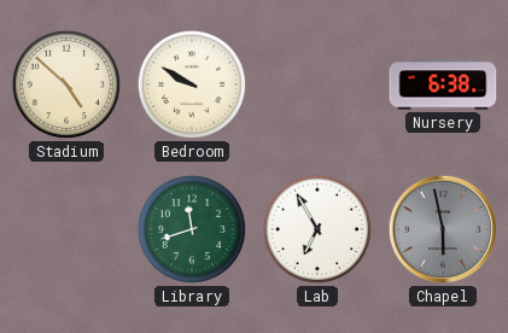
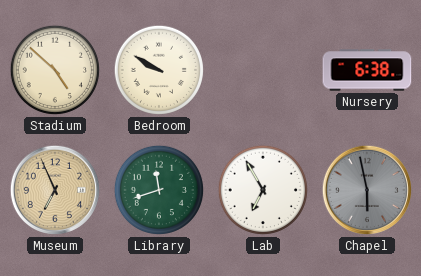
Museum: none -> 6:56 (55, 190)
